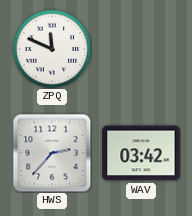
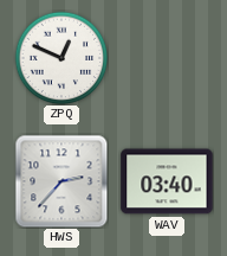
ZPQ: 11:49 -> 12:49 (61, 58)
WAV: 03:42 -> 03:40 (167, 181)
